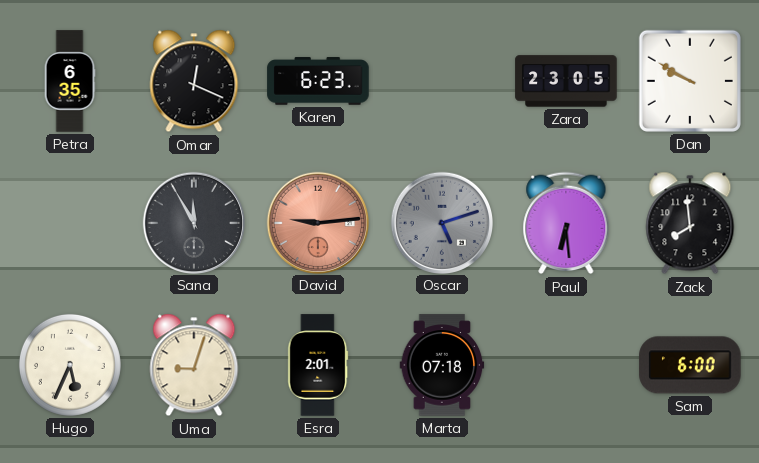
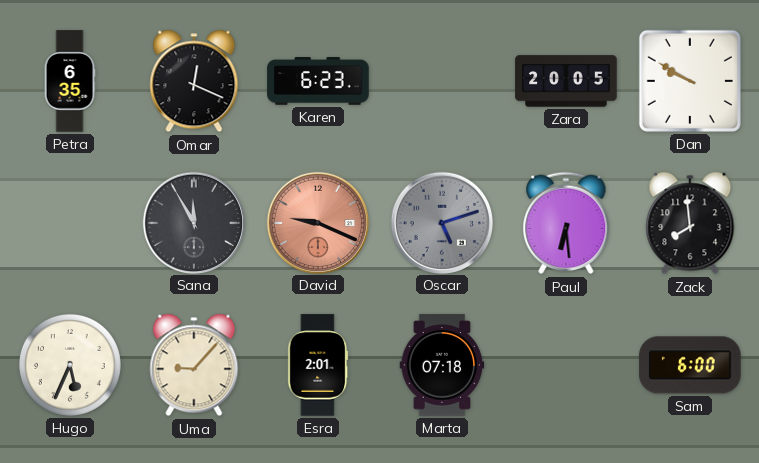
Zara: 23:05 -> 20:05 (566, 81)
David: 9:14 -> 9:19 (317, 222)
Uma: 9:03 -> 9:07 (194, 365)
